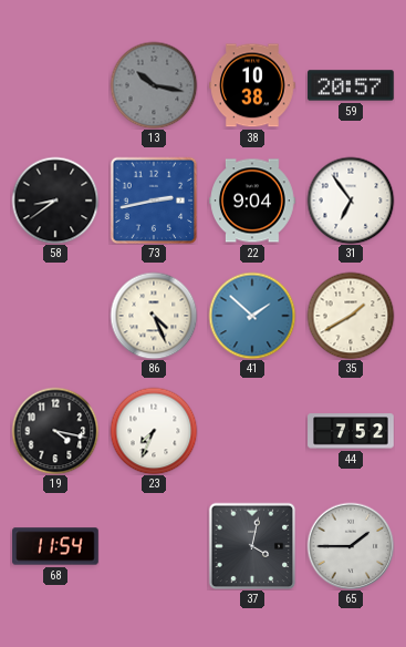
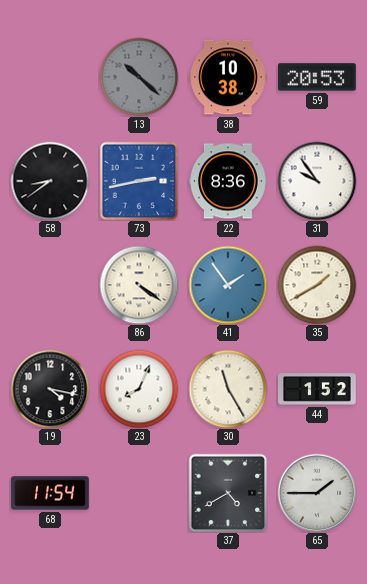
13: 10:17 -> 10:22 (139, 77)
59: 20:57 -> 20:53 (317, 77)
22: 9:04 -> 8:36 (228, 181)
31: 6:54 -> 9:54 (317, 181)
86: 4:26 -> 4:21 (139, 285)
41: 1:52 -> 1:54 (228, 285)
23: 7:34 -> 8:04 (139, 389)
30: none -> 11:25 (228, 389)
44: 7:52 -> 1:52 (317, 389)
37: 4:02 -> 4:40 (228, 493)
